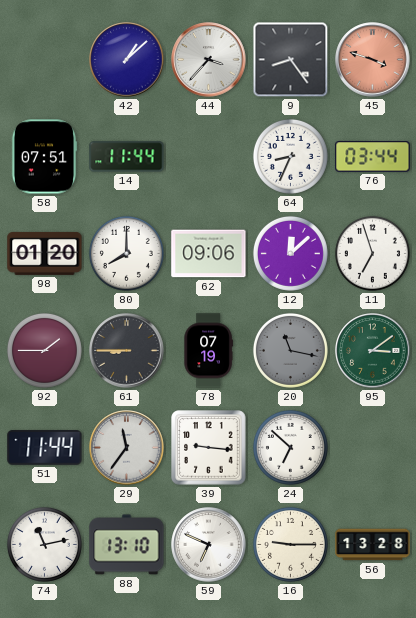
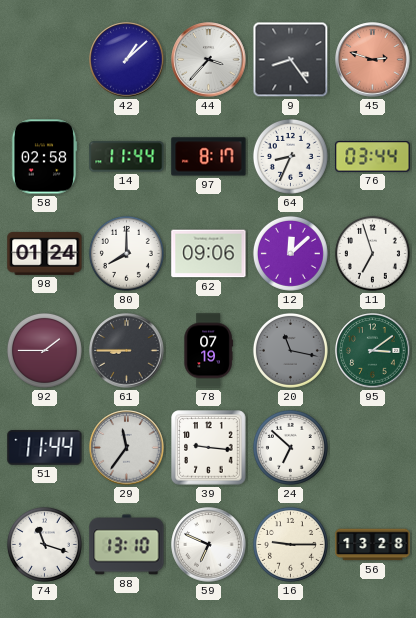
45: 3:48 -> 2:48 (373, 60)
58: 07:51 -> 02:58 (44, 157)
97: none -> 8:17 (209, 157)
98: 01:20 -> 01:24 (45, 253)
74: 11:13 -> 11:18 (44, 544)
